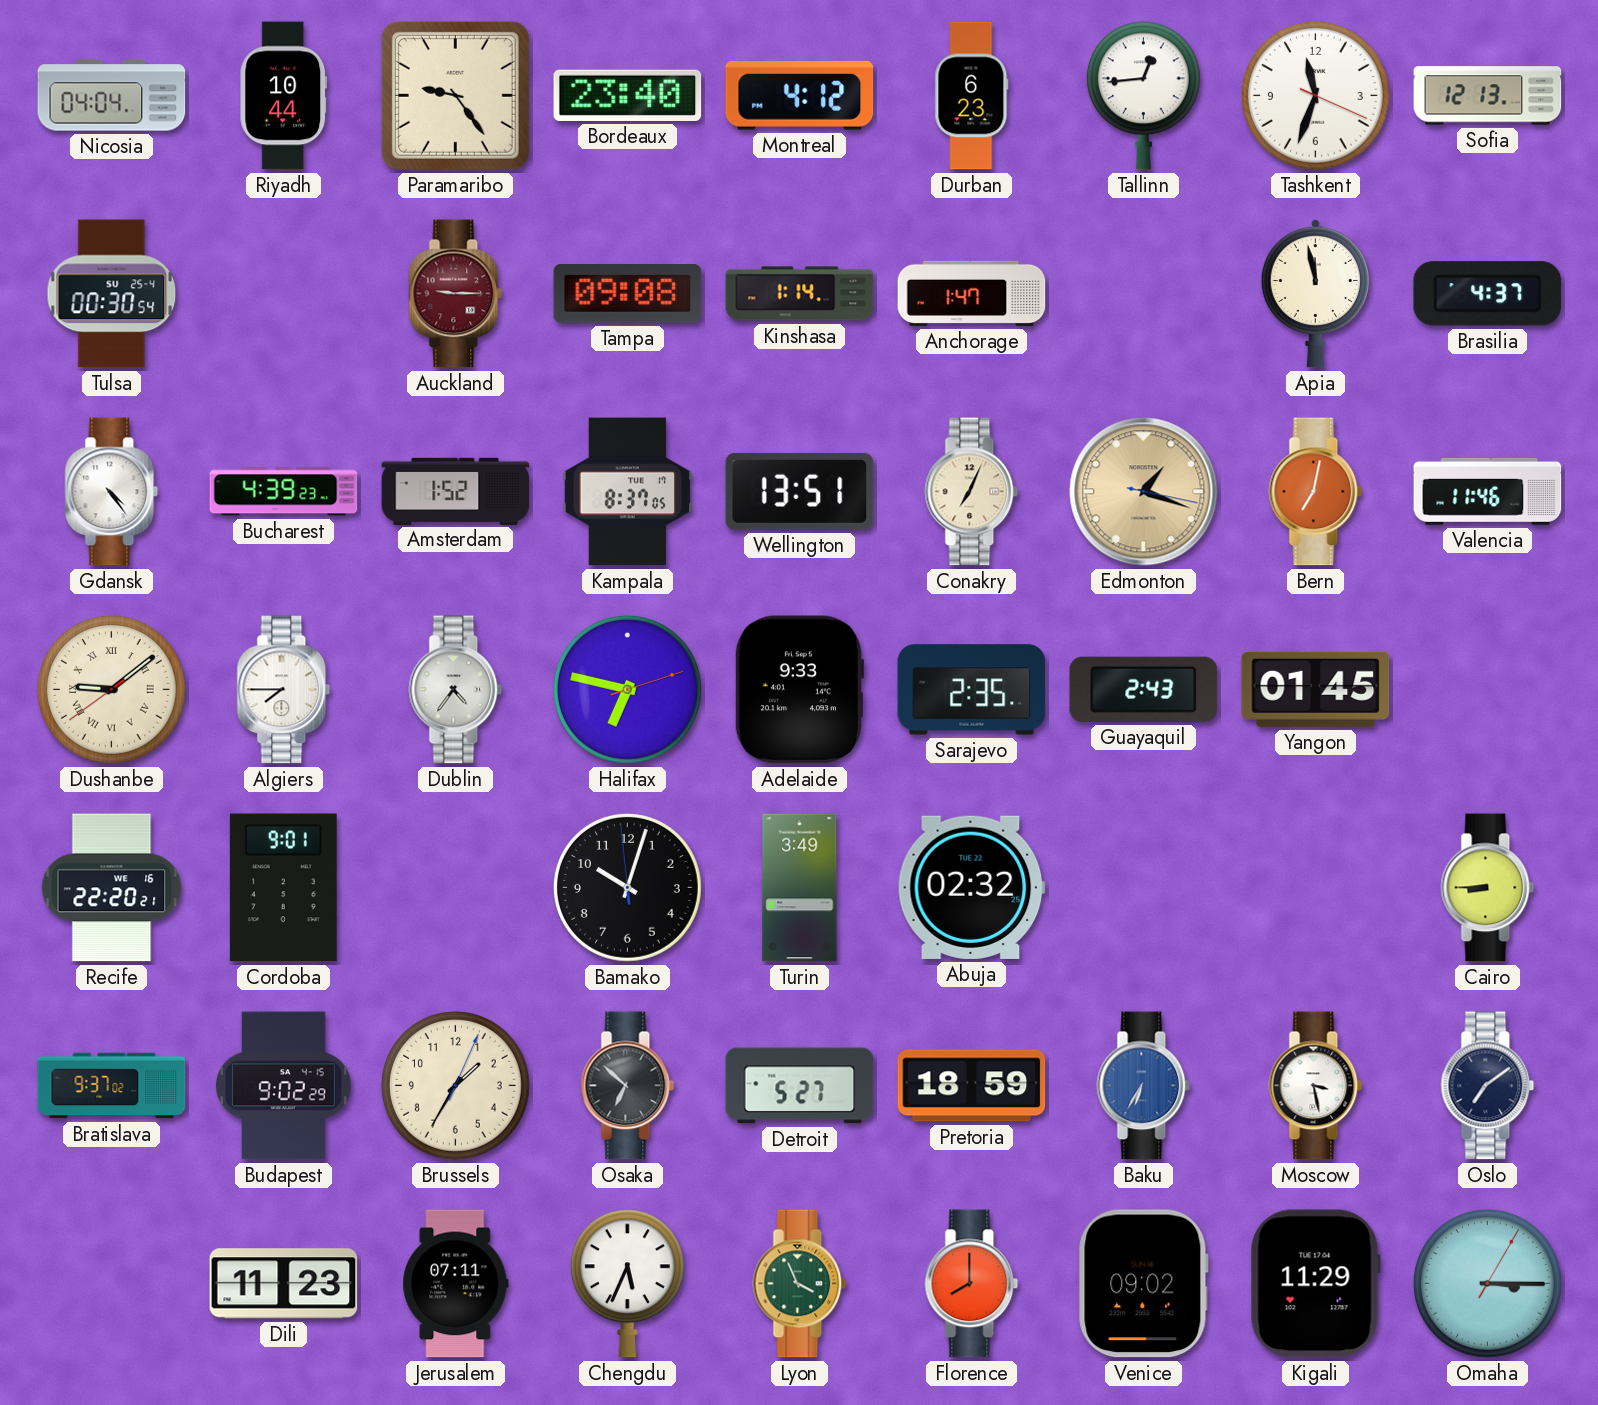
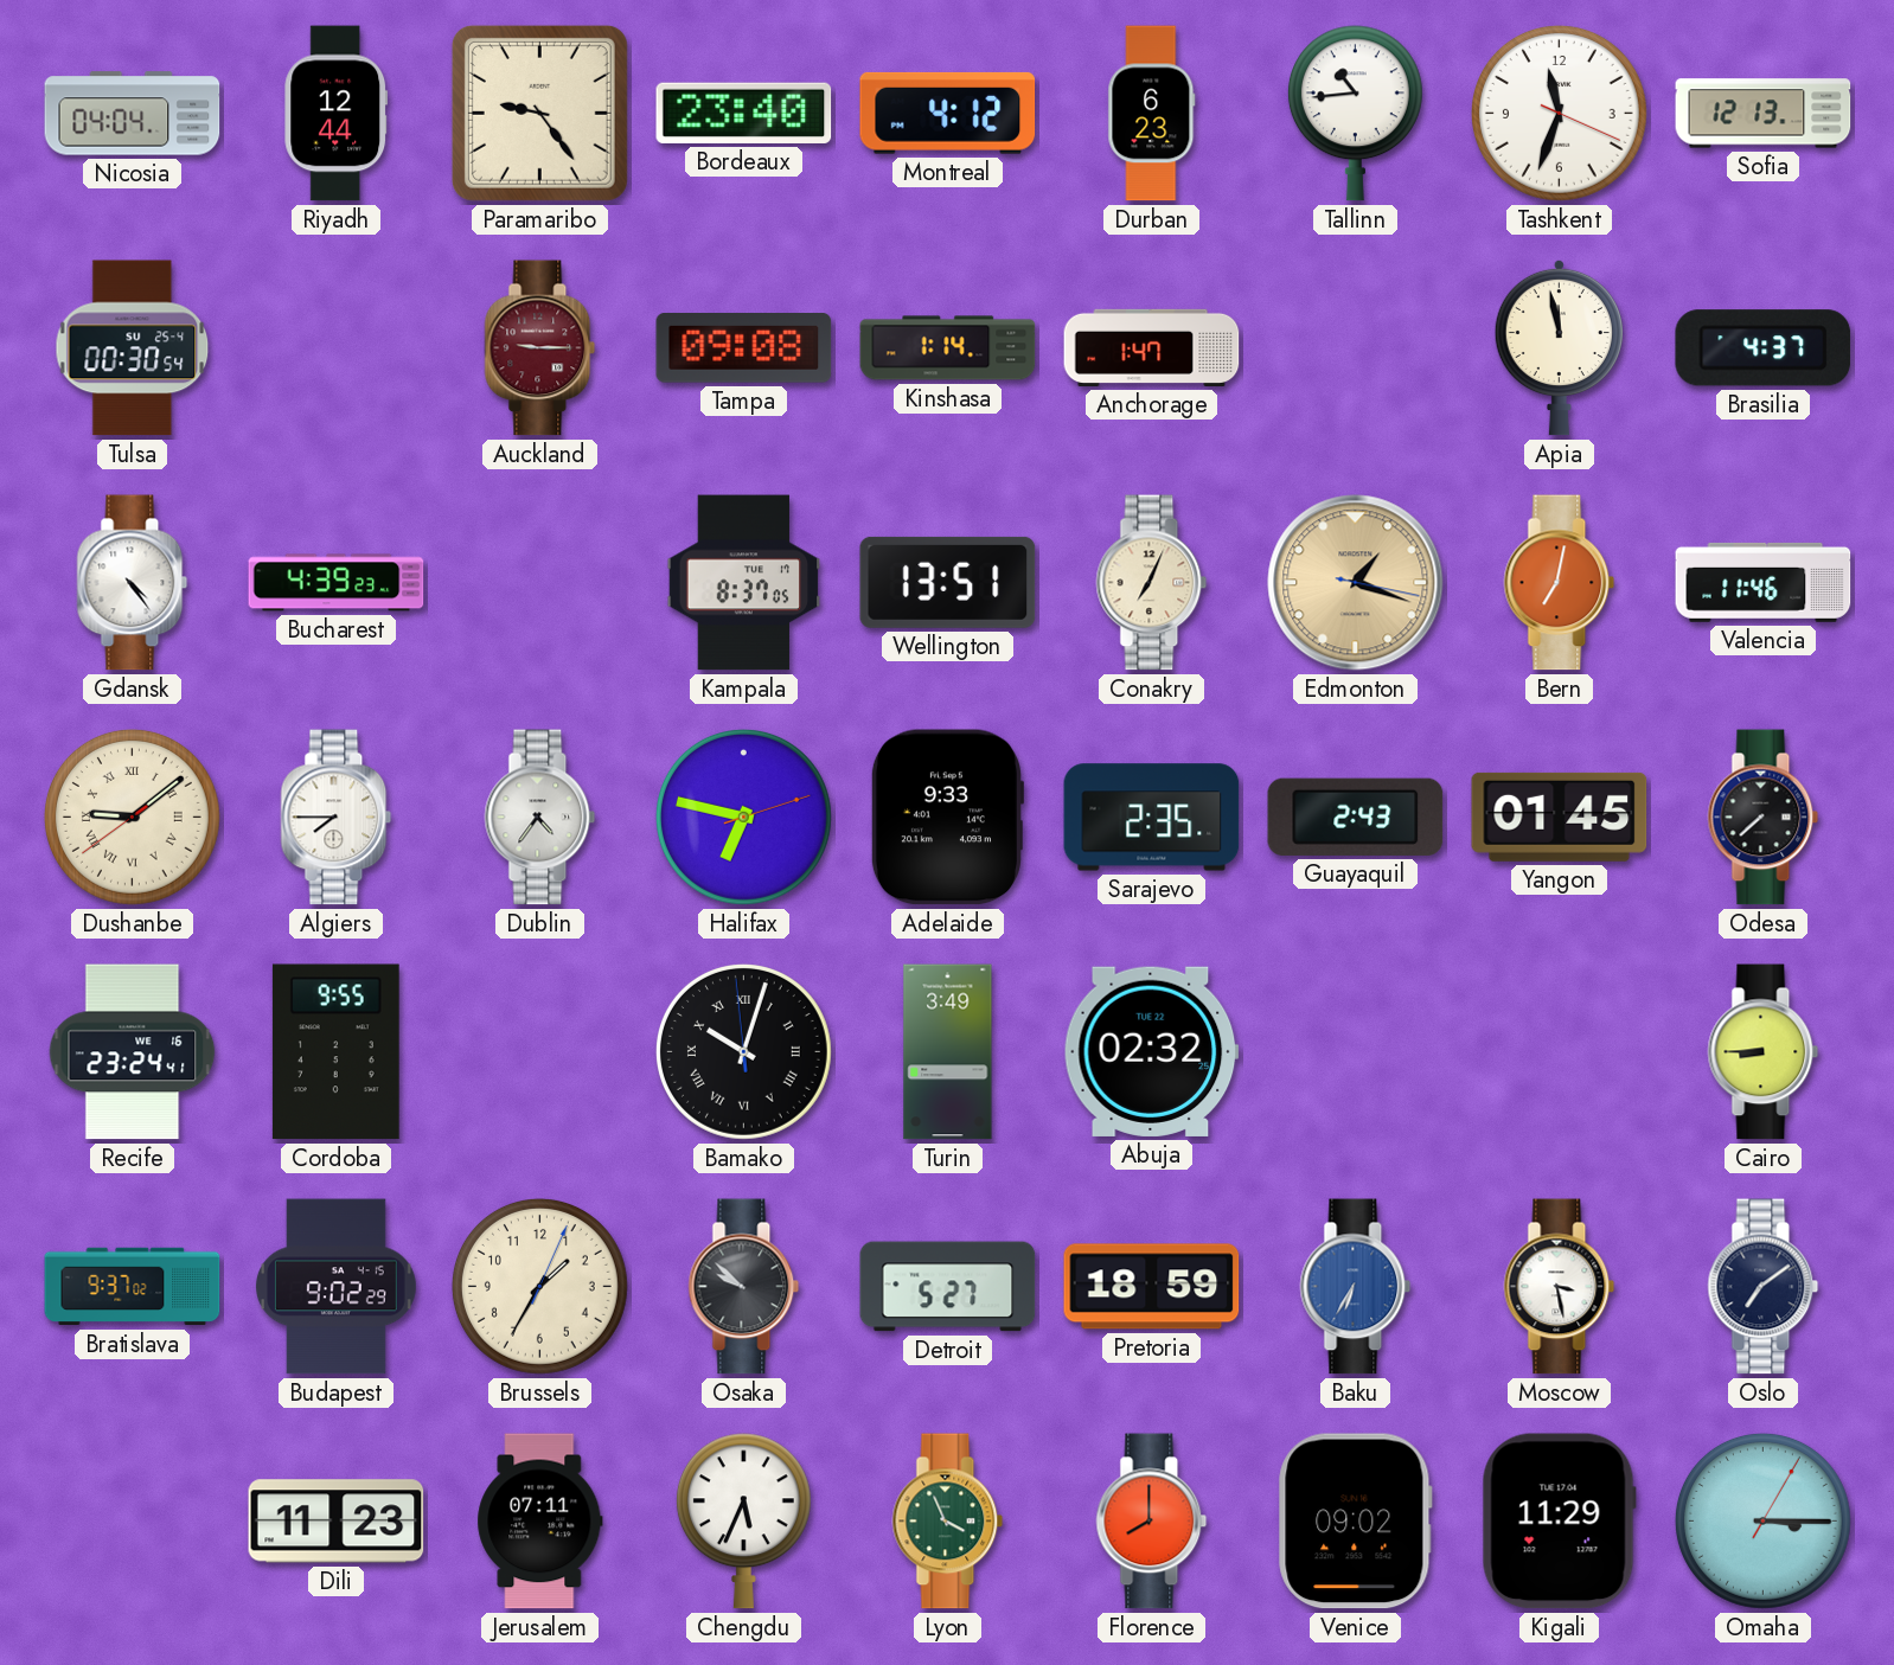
Riyadh: 10:44 -> 12:44 (337, 114)
Tallinn: 12:44 -> 10:44 (1355, 114)
Amsterdam: 1:52 -> none (456, 491)
Odesa: none -> 7:38 (1764, 818)
Recife: 22:20 -> 23:24 (133, 1052)
Cordoba: 9:01 -> 9:55 (335, 1052)
Bamako numerals: Arabic -> Roman (743, 1051)
Osaka: 6:52 -> 9:52 (744, 1287)
